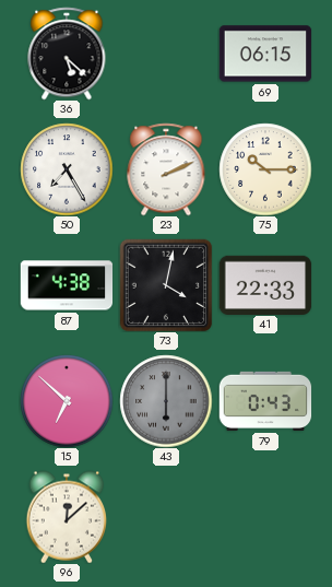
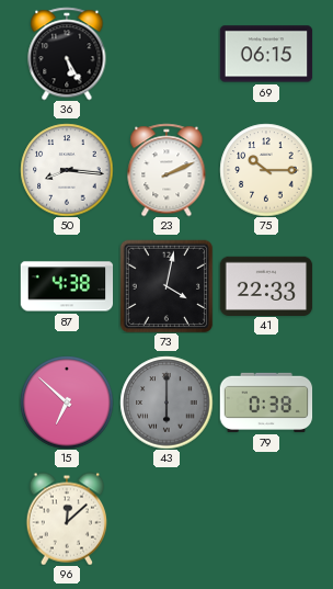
36: 5:22 -> 5:25 (67, 54)
50: 7:25 -> 8:16 (67, 170)
79: 0:43 -> 0:38 (266, 403)
